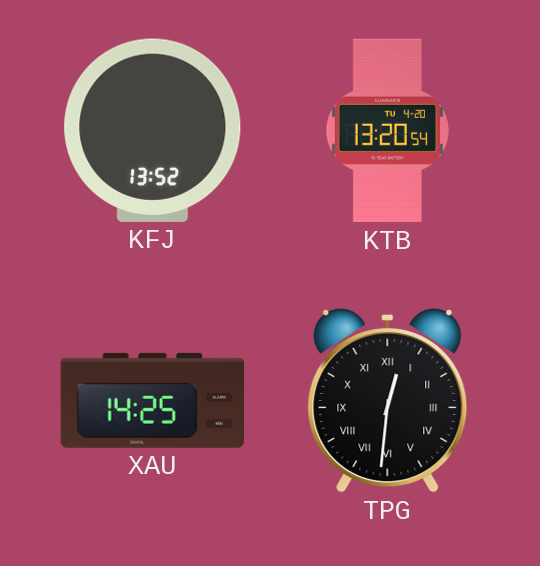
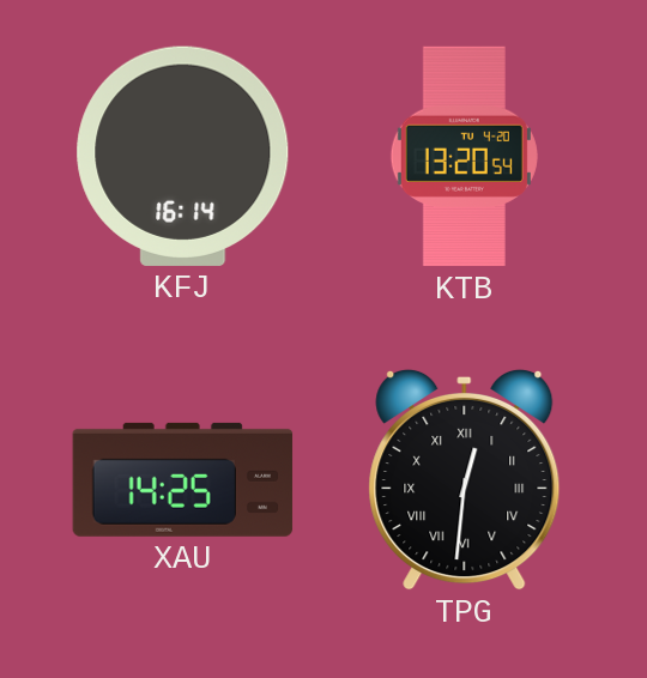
KFJ: 13:52 -> 16:14 (183, 156)
